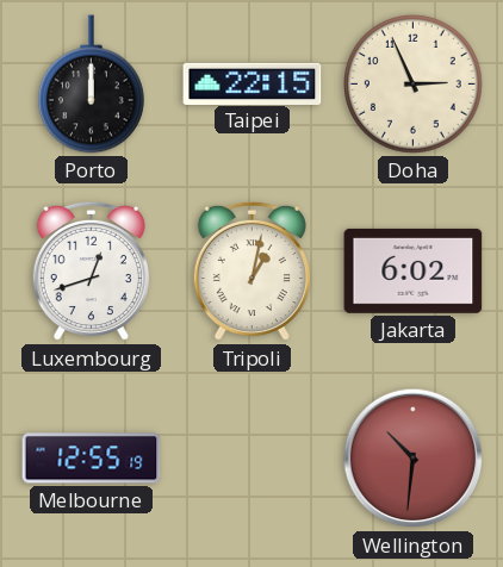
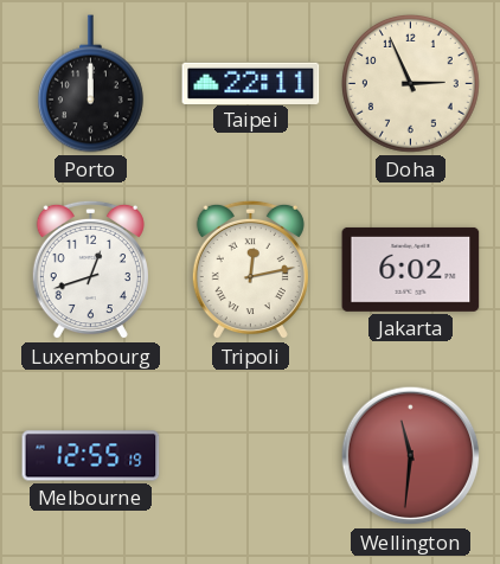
Taipei: 22:15 -> 22:11 (251, 83)
Tripoli: 1:02 -> 12:13 (250, 270)
Wellington: 10:31 -> 11:31 (411, 456)
